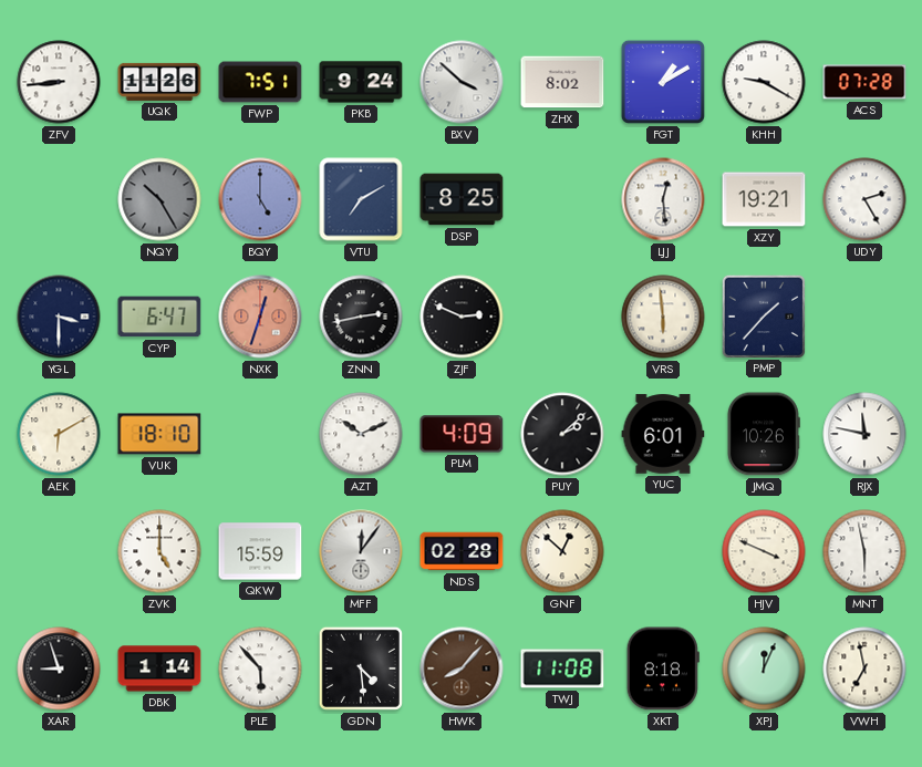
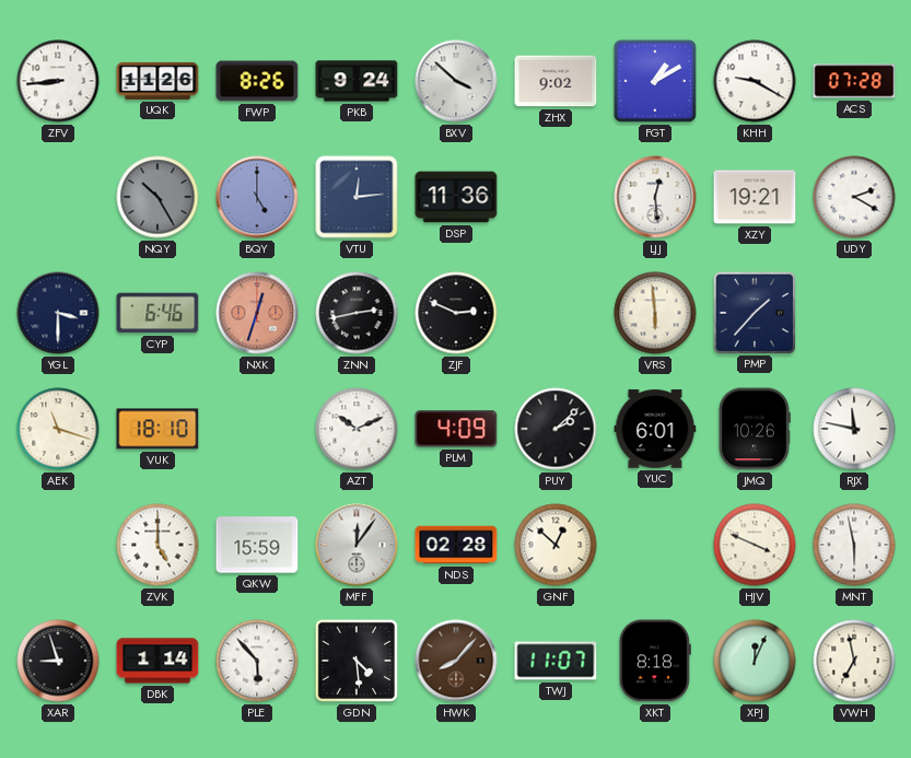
FWP: 7:51 -> 8:26 (257, 81)
ZHX: 8:02 -> 9:02 (556, 81)
VTU: 7:10 -> 12:14 (357, 197)
DSP: 8:25 -> 11:36 (456, 197)
UDY: 2:25 -> 2:20 (854, 197)
CYP: 6:47 -> 6:46 (157, 313)
AEK: 6:10 -> 11:18 (58, 429)
TWJ: 11:08 -> 11:07 (556, 661)
